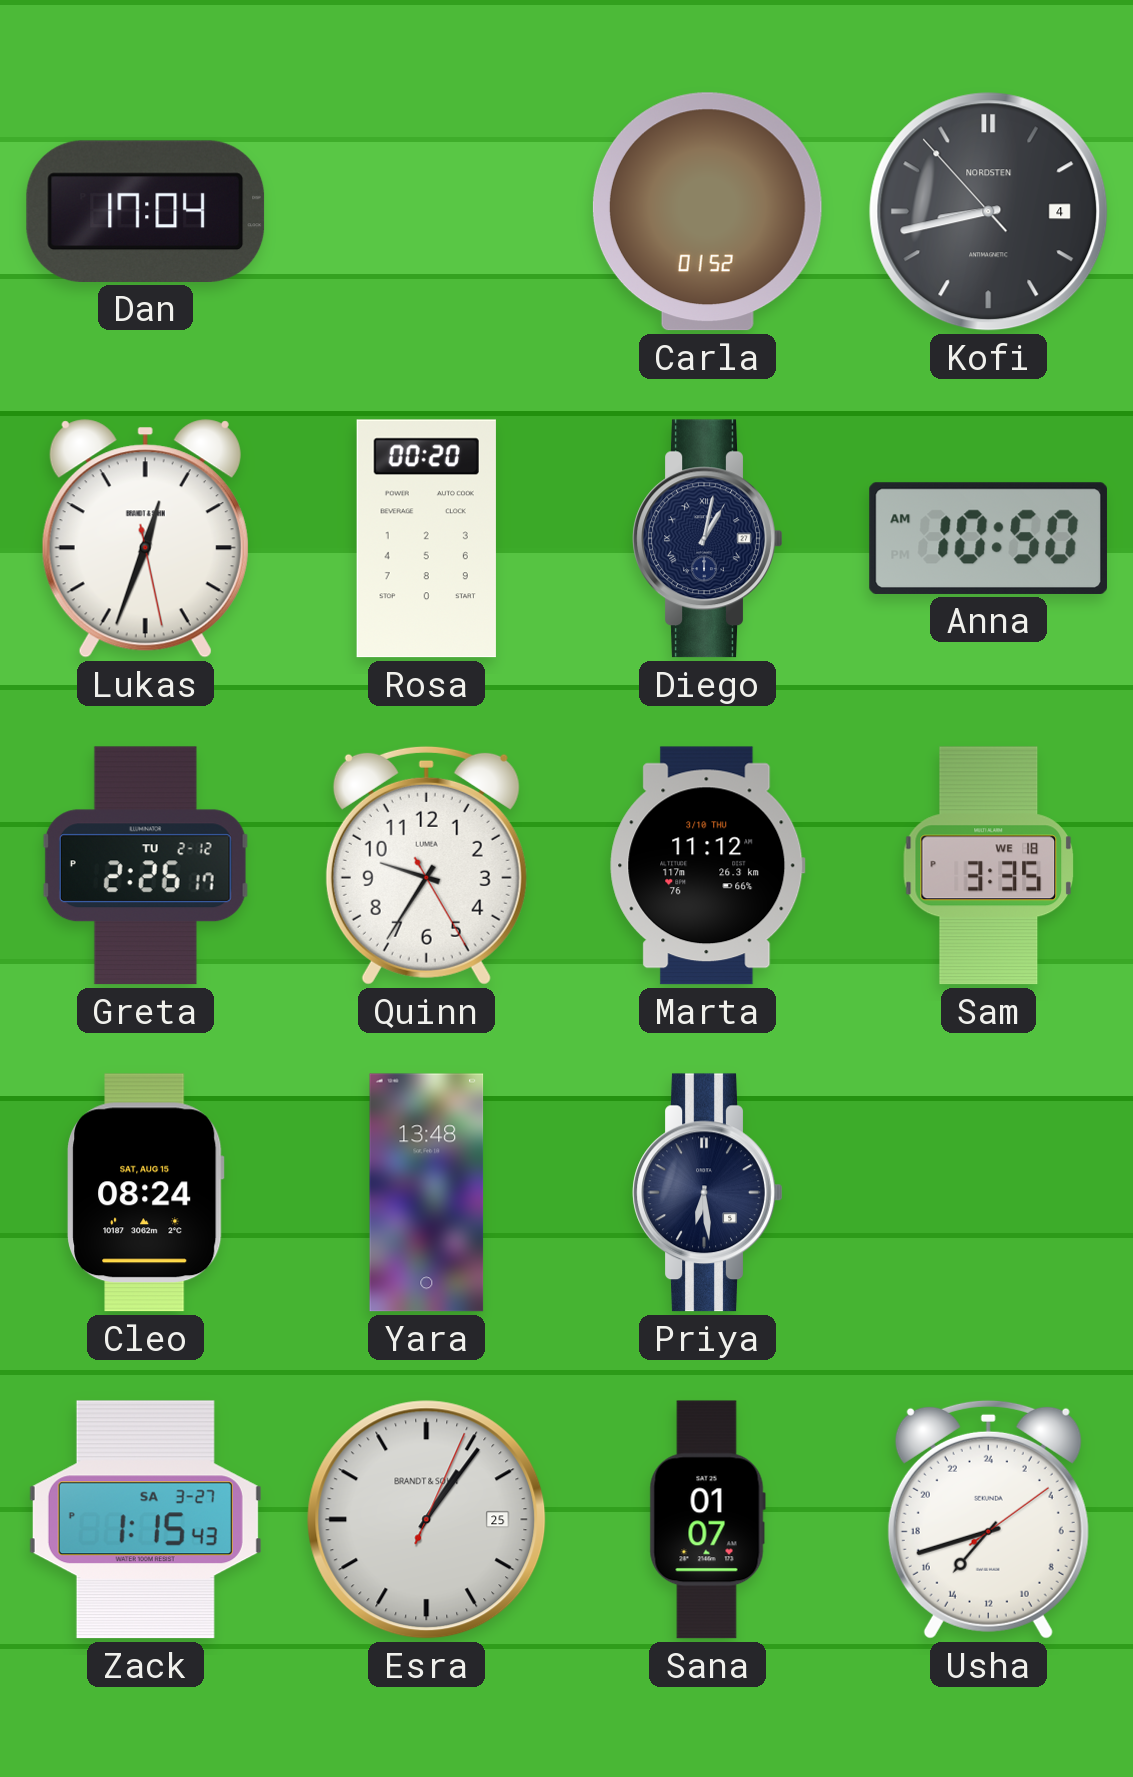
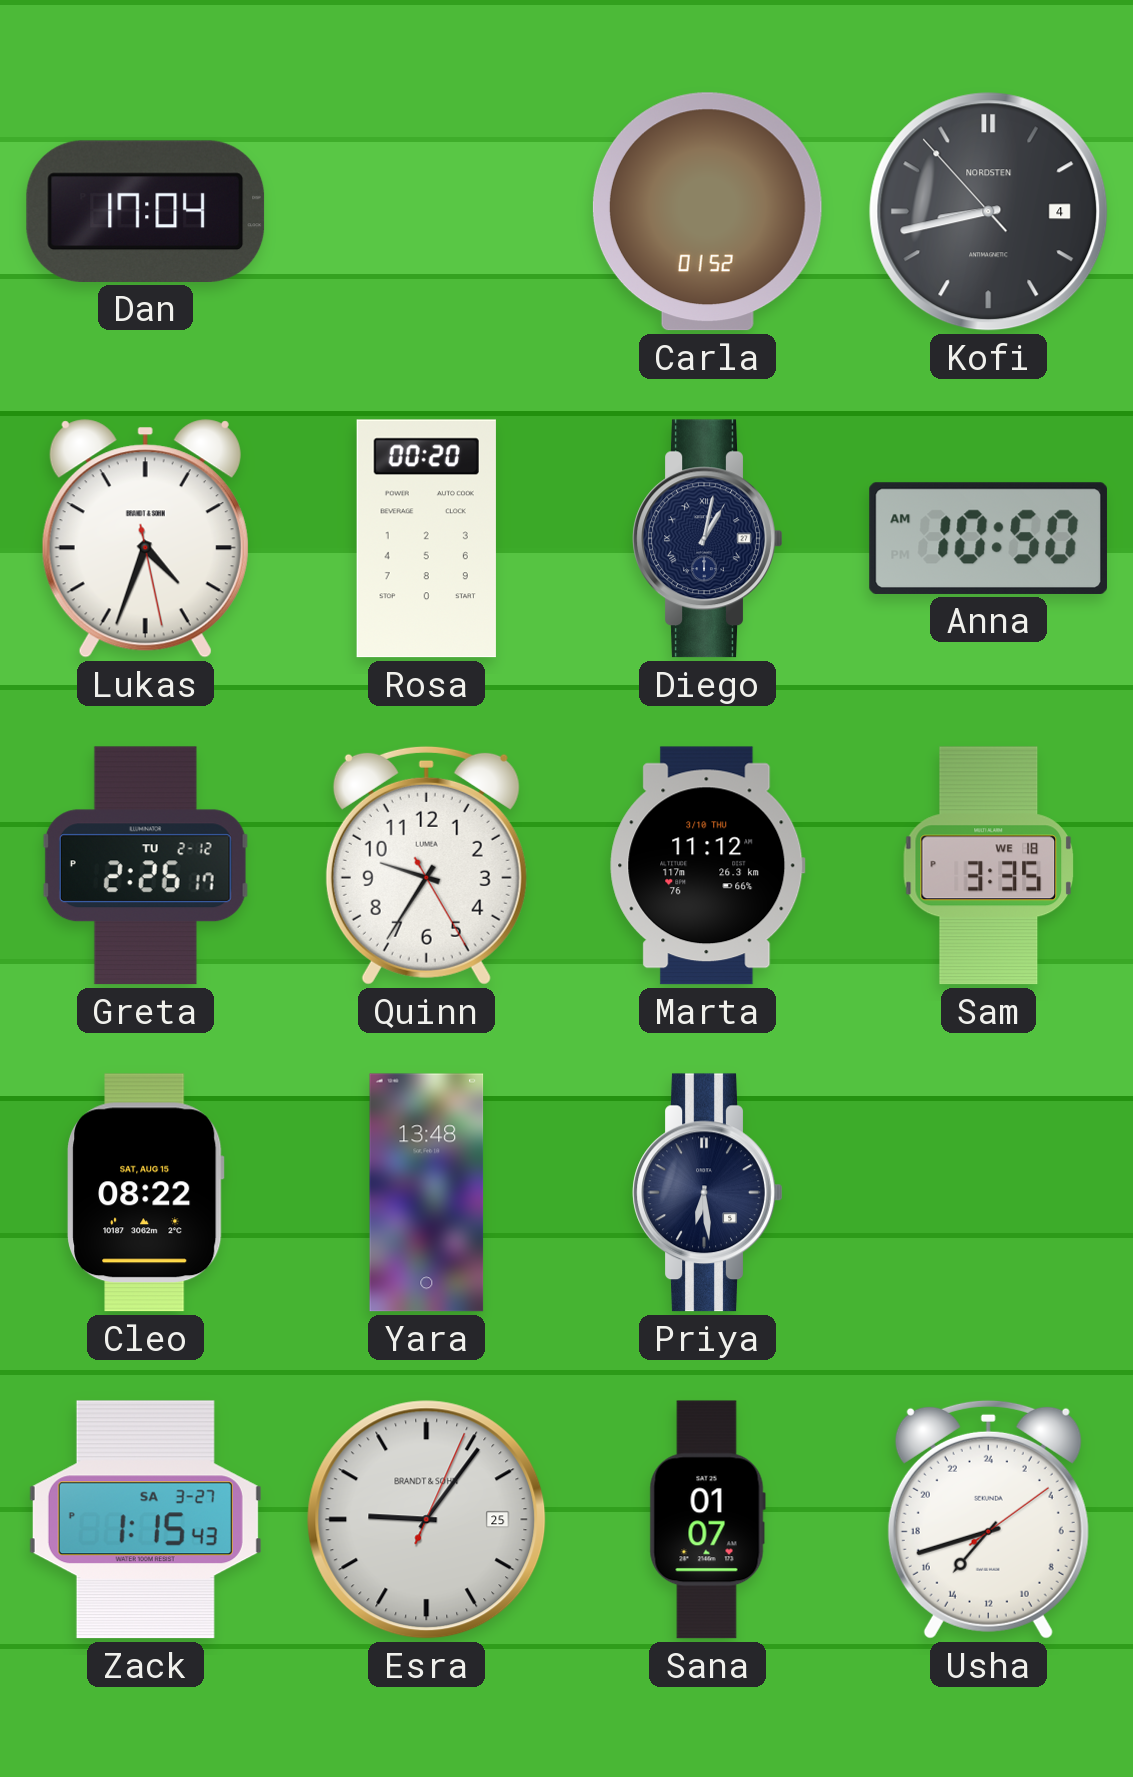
Lukas: 12:33 -> 4:33 (145, 539)
Cleo: 08:24 -> 08:22 (145, 1193)
Esra: 1:06 -> 9:06 (427, 1520)
